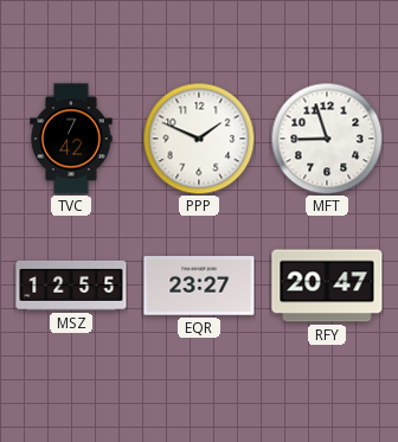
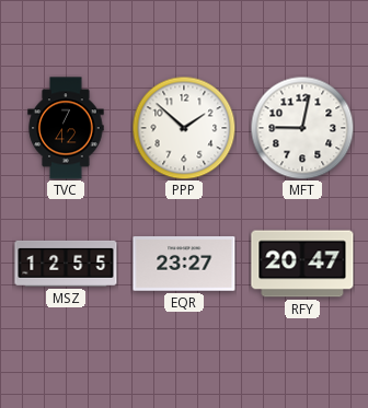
PPP: 1:49 -> 1:52 (184, 128)
MFT: 8:57 -> 9:02 (302, 128)
